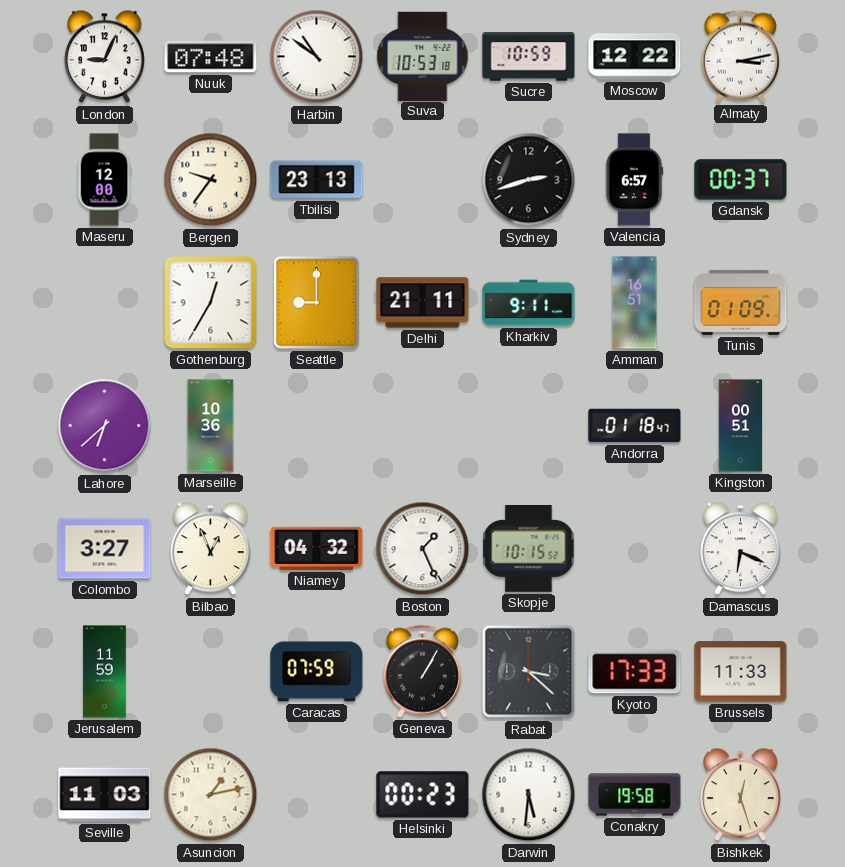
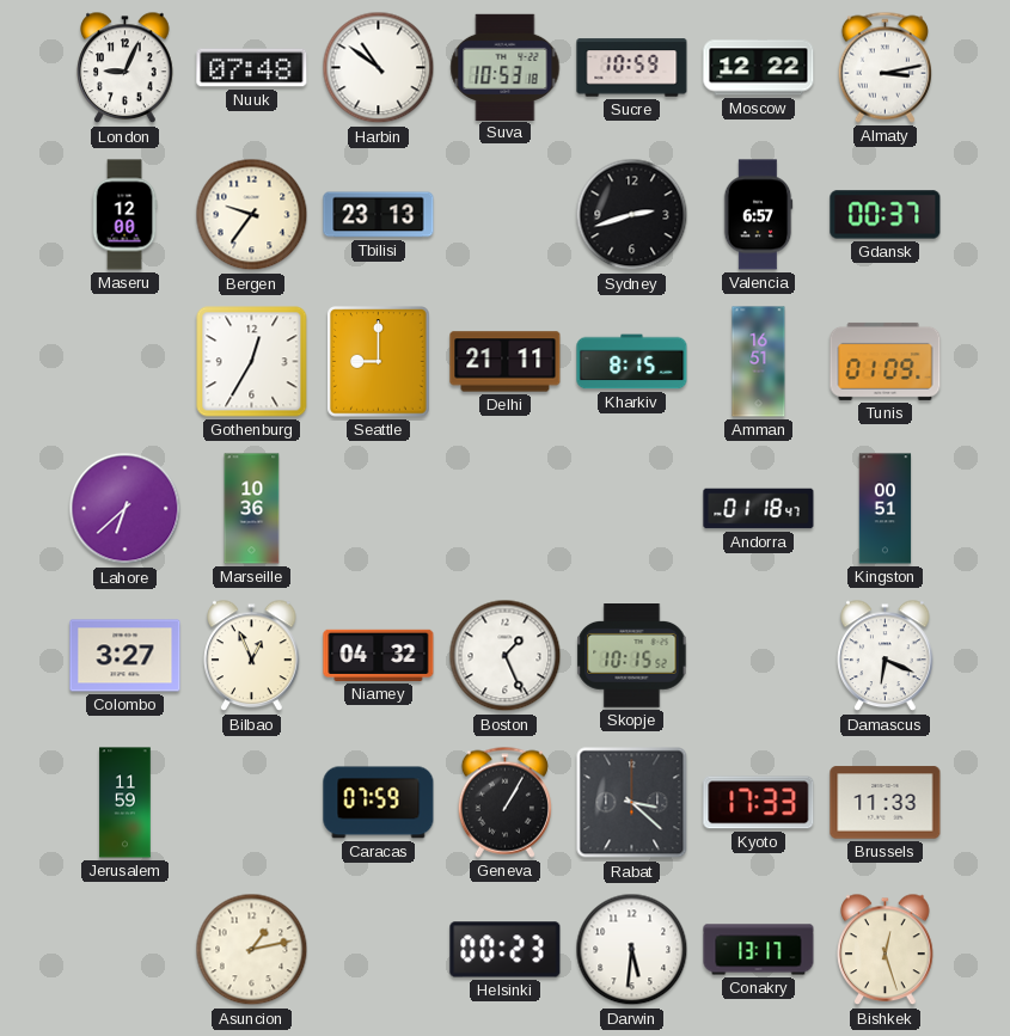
Kharkiv: 9:11 -> 8:15 (632, 362)
Seville: 11:03 -> none (105, 795)
Conakry: 19:58 -> 13:17 (759, 950)
